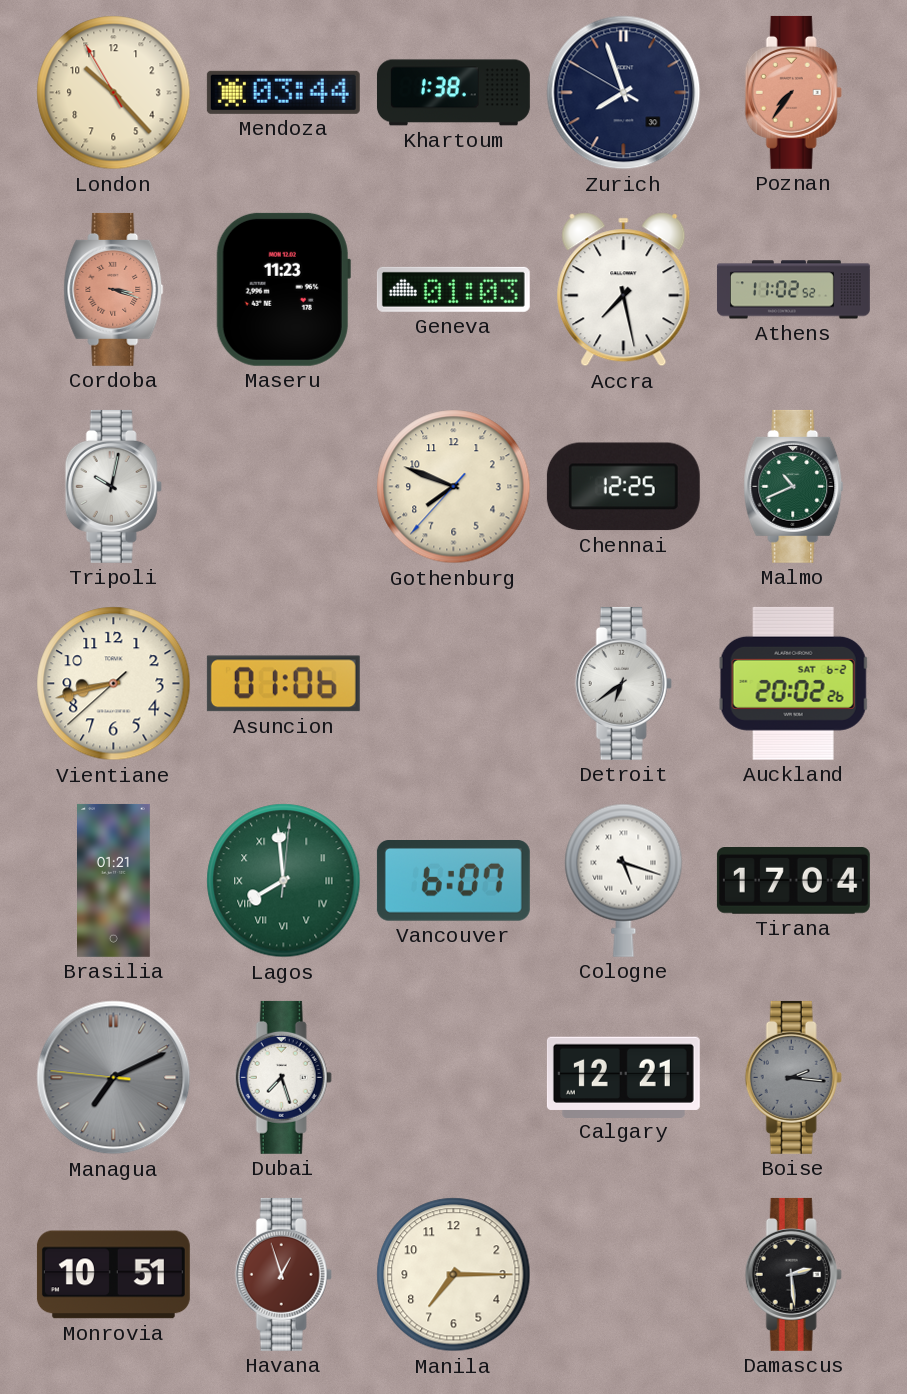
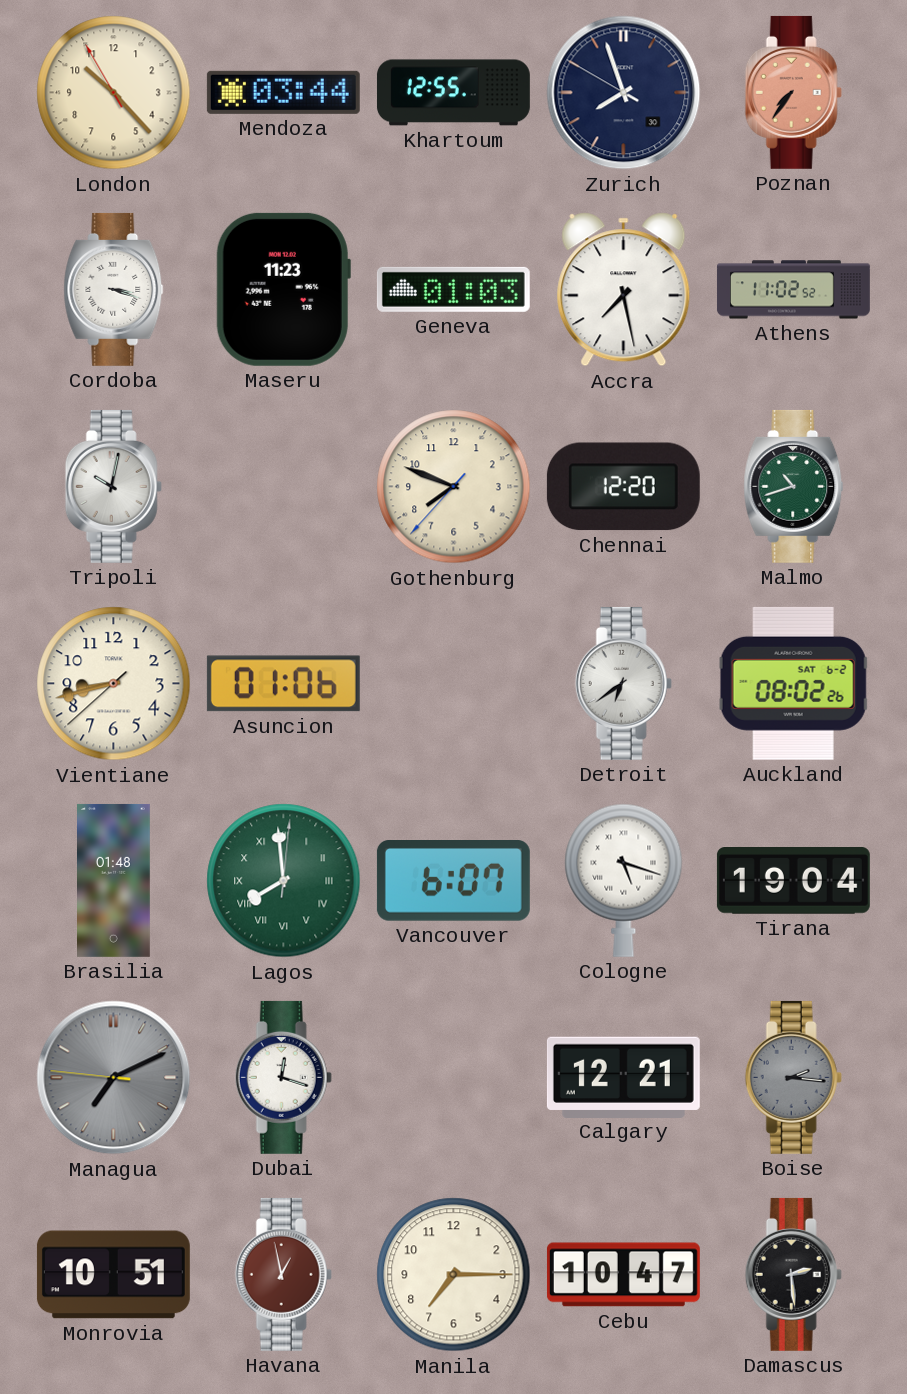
Khartoum: 1:38 -> 12:55 (453, 93)
Cordoba dial: salmon -> white (114, 289)
Chennai: 12:25 -> 12:20 (623, 487)
Malmo: 10:41 -> 10:42 (794, 486)
Auckland: 20:02 -> 08:02 (794, 683)
Brasilia: 01:21 -> 01:48 (114, 880)
Tirana: 17:04 -> 19:04 (793, 881)
Dubai: 7:27 -> 12:18 (283, 1077)
Havana: 12:57 -> 12:58 (283, 1274)
Cebu: none -> 10:47 (623, 1275)
